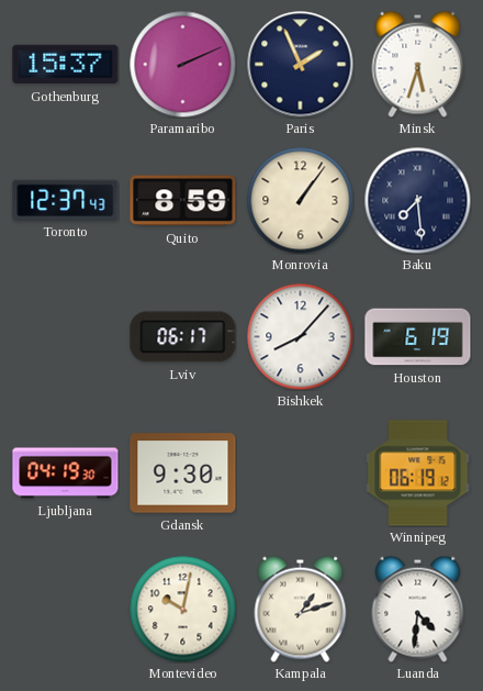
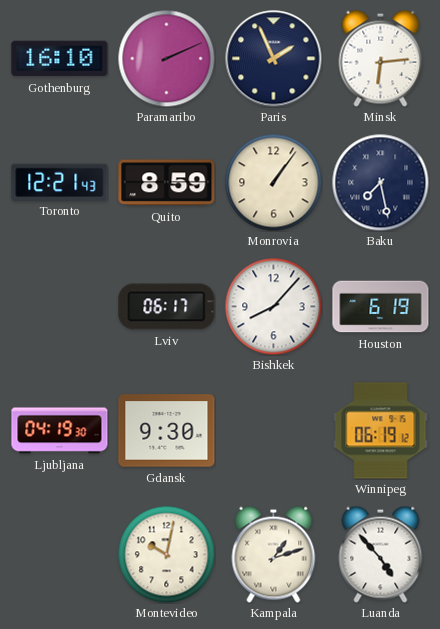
Gothenburg: 15:37 -> 16:10 (60, 59)
Minsk: 5:33 -> 6:14 (381, 58)
Toronto: 12:37 -> 12:21 (60, 182)
Baku: 7:29 -> 7:28 (380, 182)
Luanda: 4:31 -> 4:53 (381, 554)
